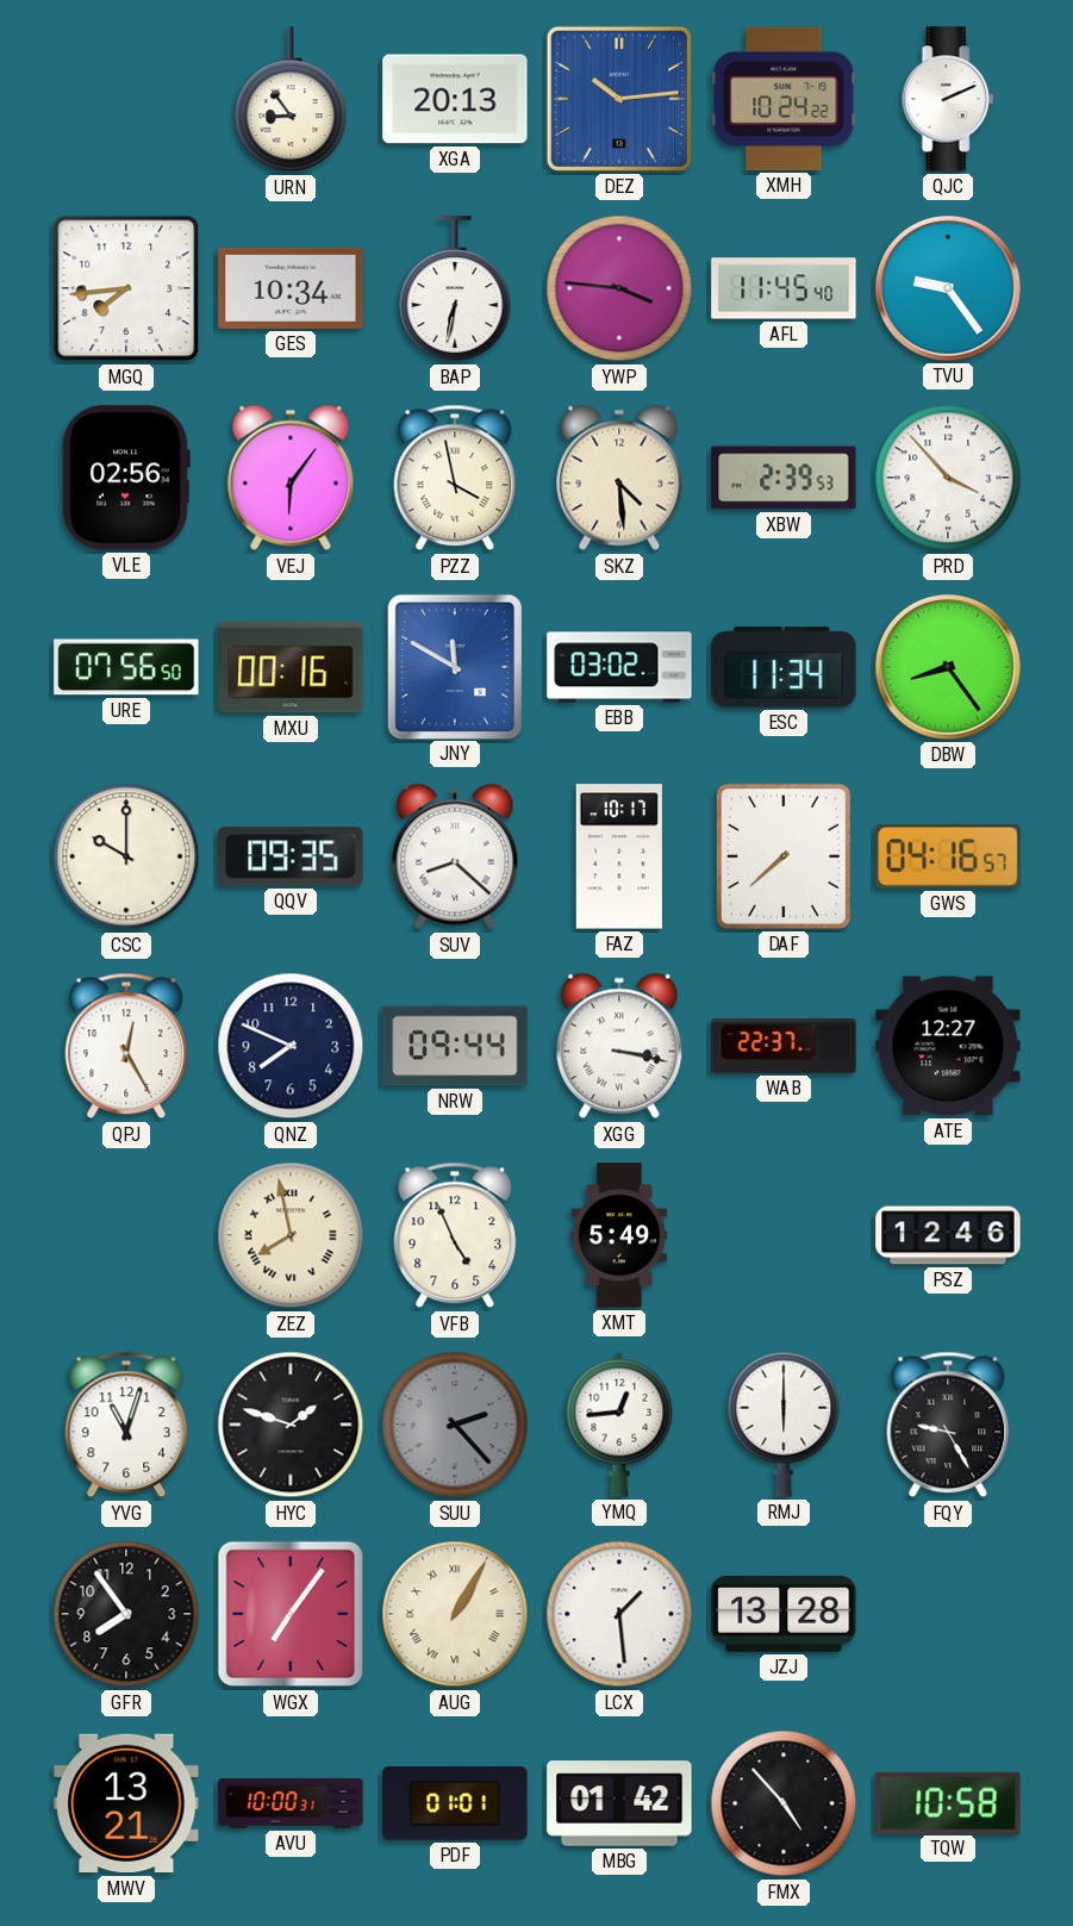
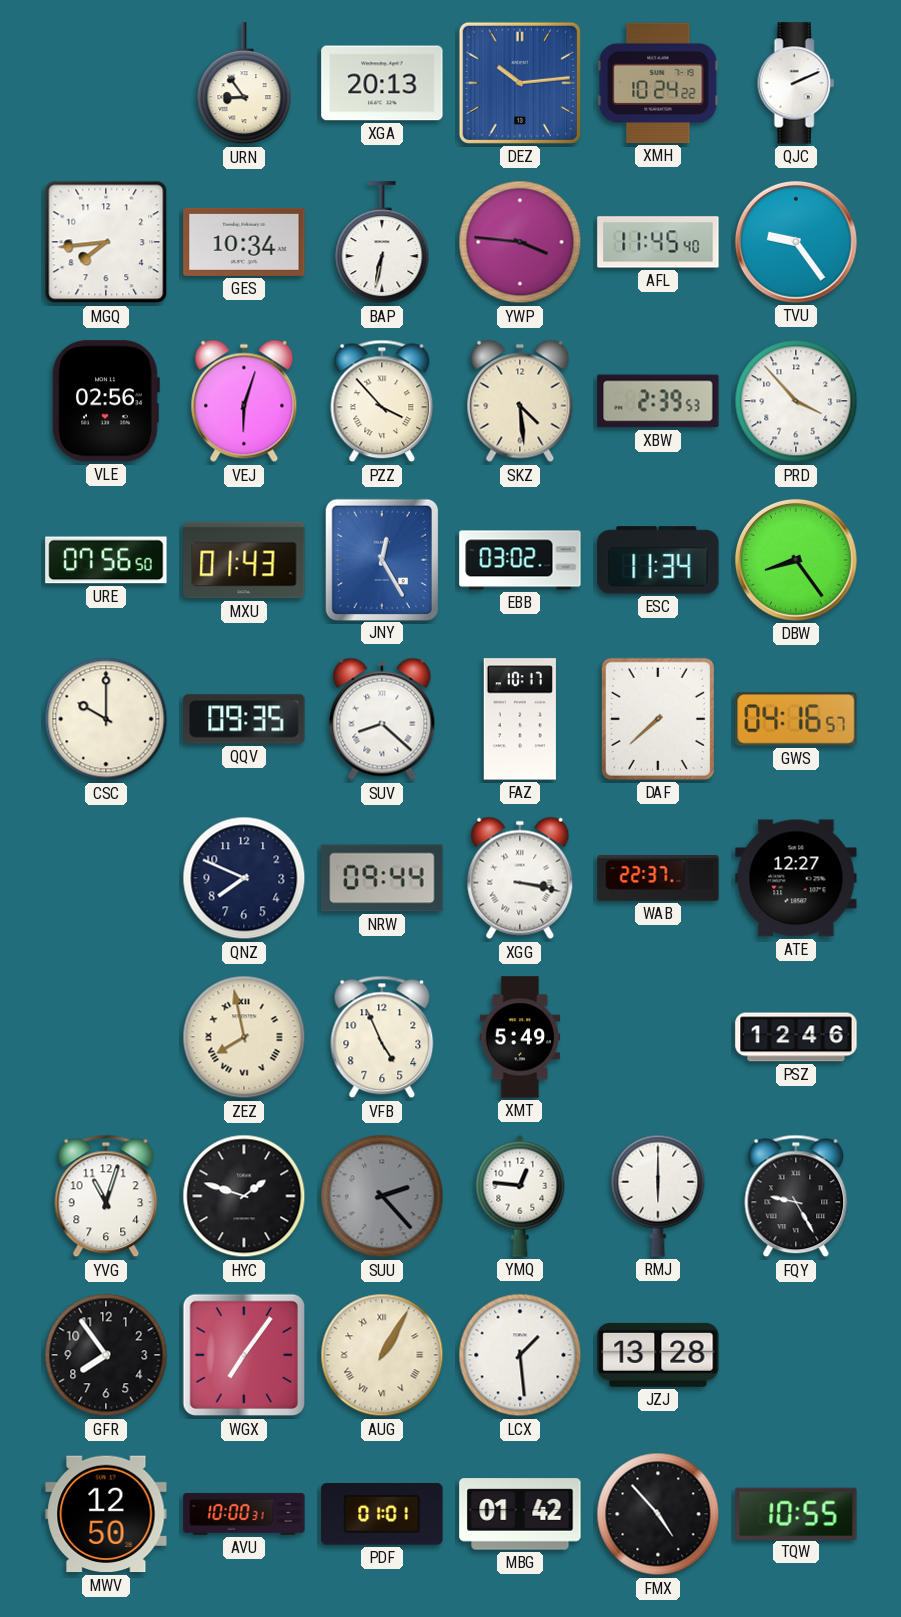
VEJ: 6:06 -> 6:03 (244, 401)
PZZ: 3:58 -> 3:53 (382, 401)
MXU: 00:16 -> 01:43 (244, 560)
JNY: 11:50 -> 12:25 (381, 559)
QPJ: 12:25 -> none (126, 1046)
YMQ: 12:44 -> 12:46 (520, 1196)
MWV: 13:21 -> 12:50 (106, 1514)
TQW: 10:58 -> 10:55 (796, 1513)
